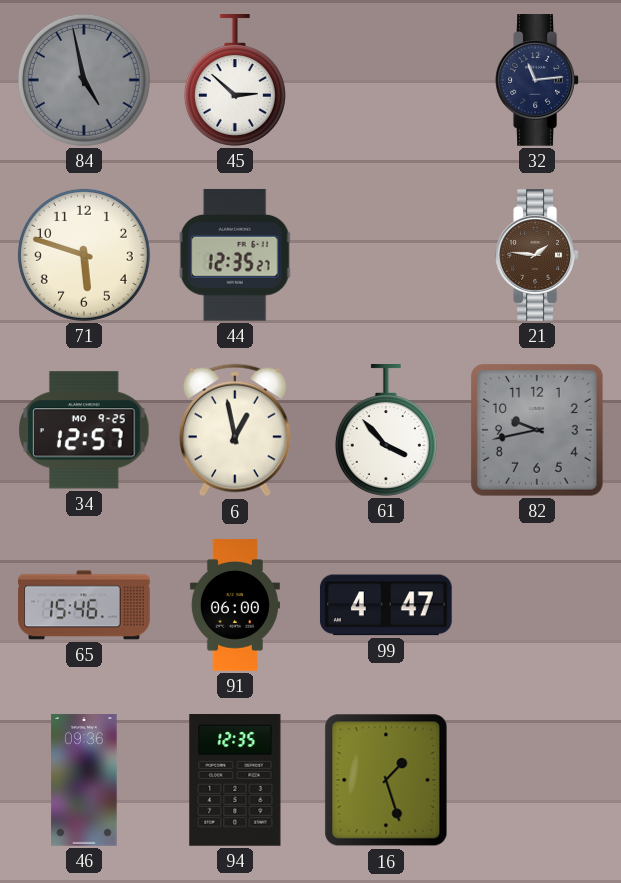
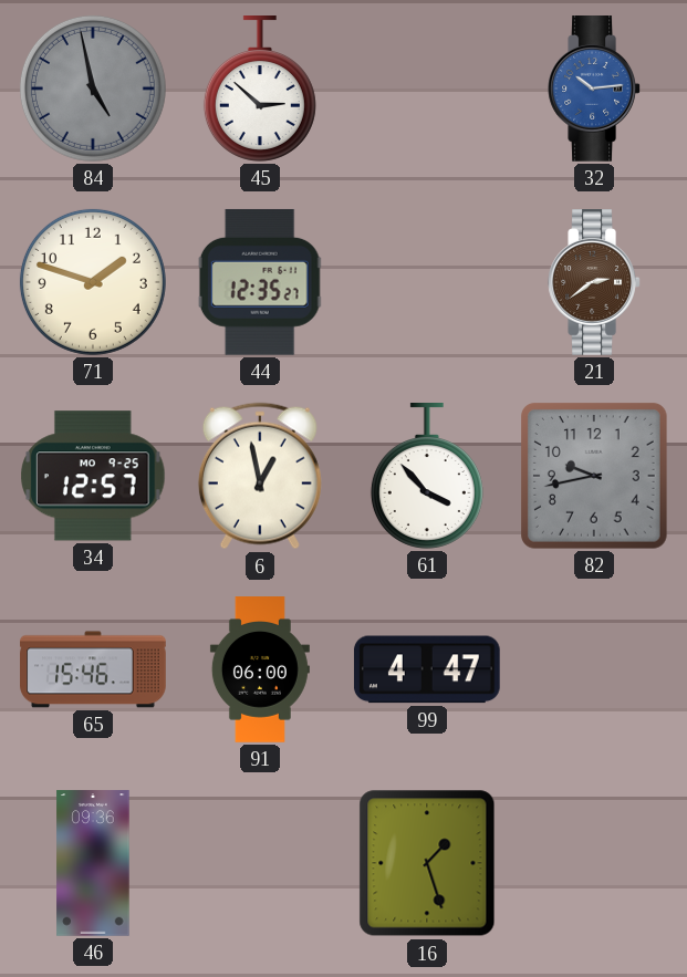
32: 11:14 -> 10:14 (594, 89)
32 dial: navy -> blue (594, 89)
71: 5:48 -> 1:48 (93, 282)
21: 1:46 -> 2:39 (594, 282)
94: 12:35 -> none (235, 781)
